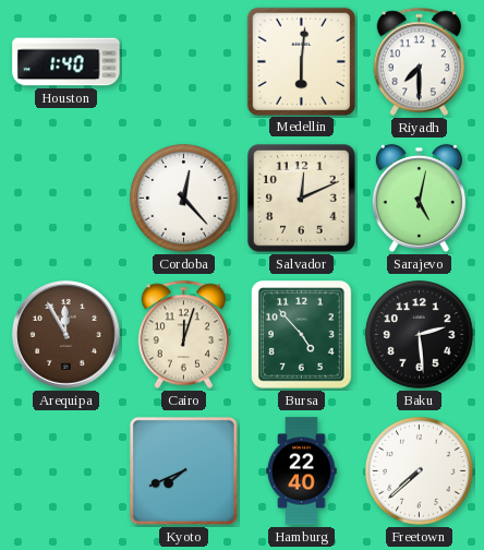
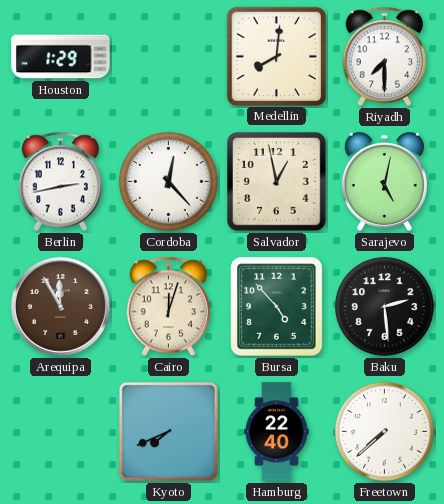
Houston: 1:40 -> 1:29 (61, 57)
Medellin: 6:01 -> 8:01 (276, 56)
Berlin: none -> 2:43 (61, 182)
Salvador: 12:11 -> 12:58 (277, 182)
